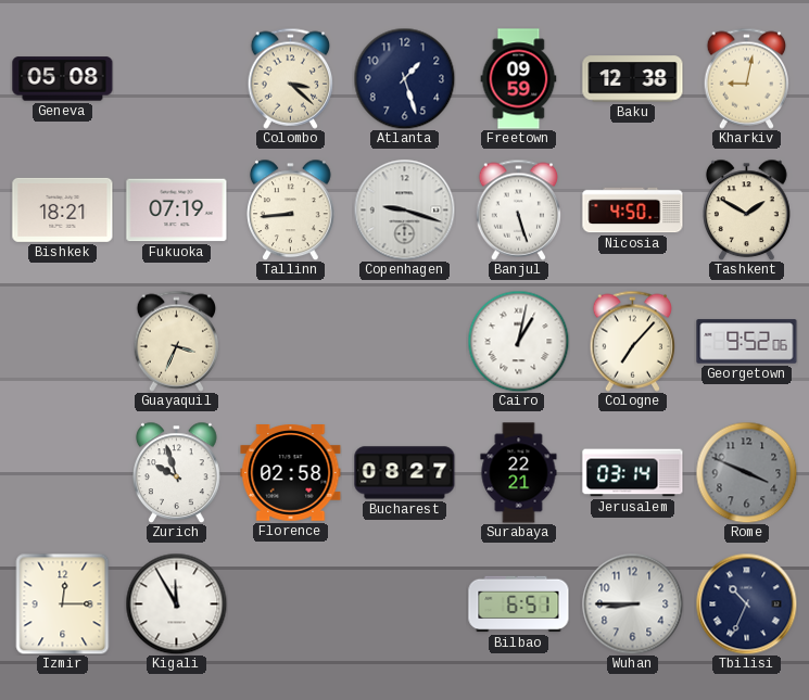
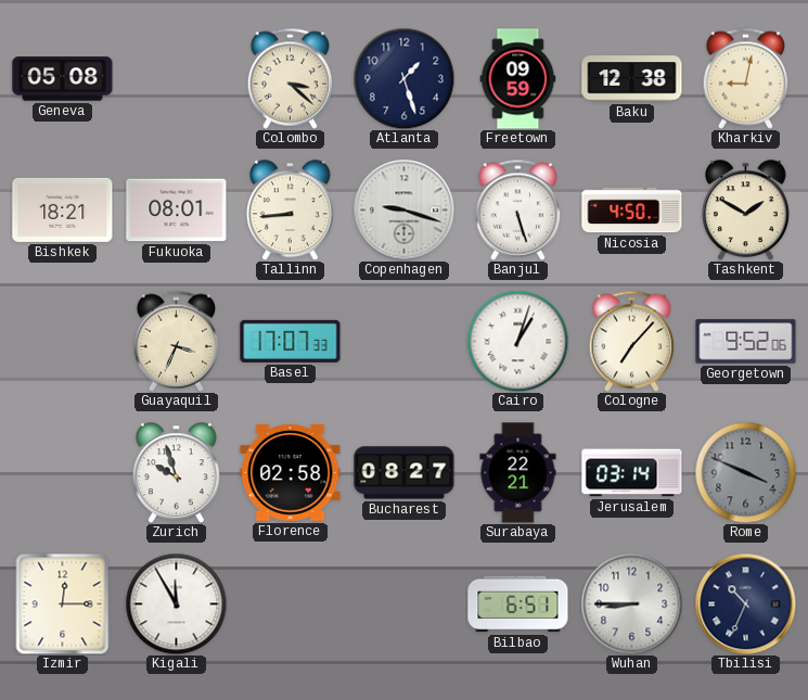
Fukuoka: 07:19 -> 08:01 (177, 211)
Basel: none -> 17:07 (291, 341)
Cairo: 1:02 -> 1:03 (517, 341)
